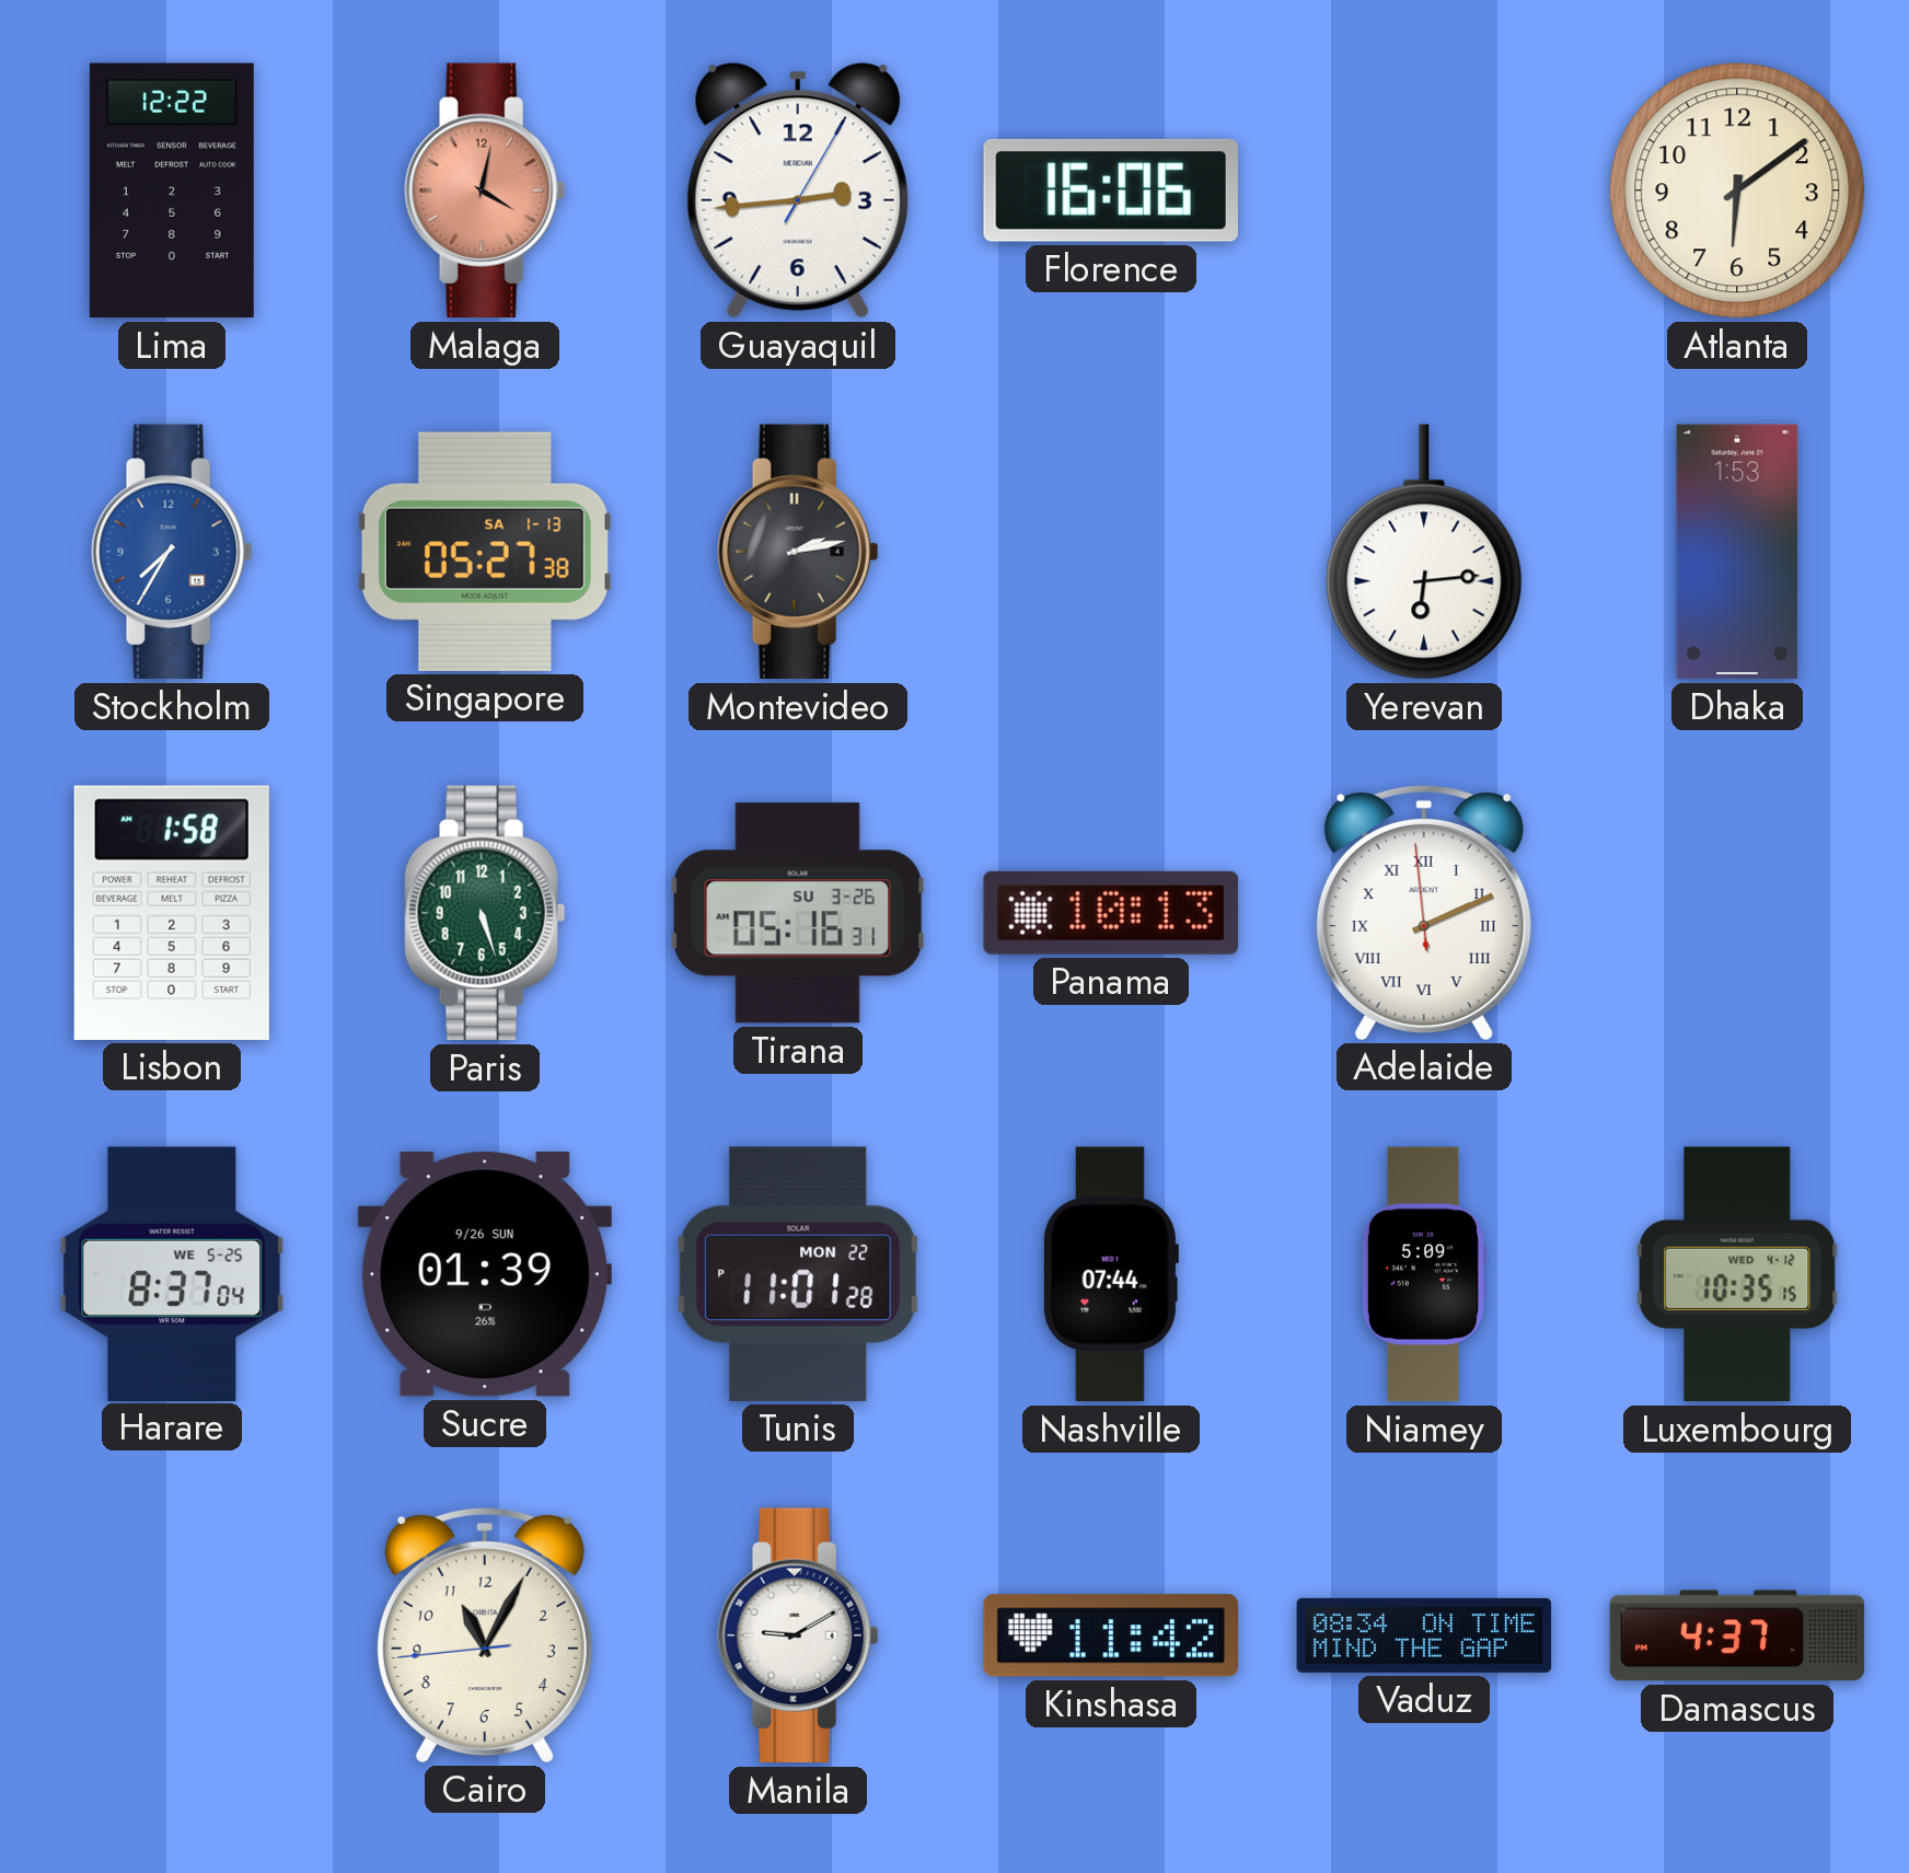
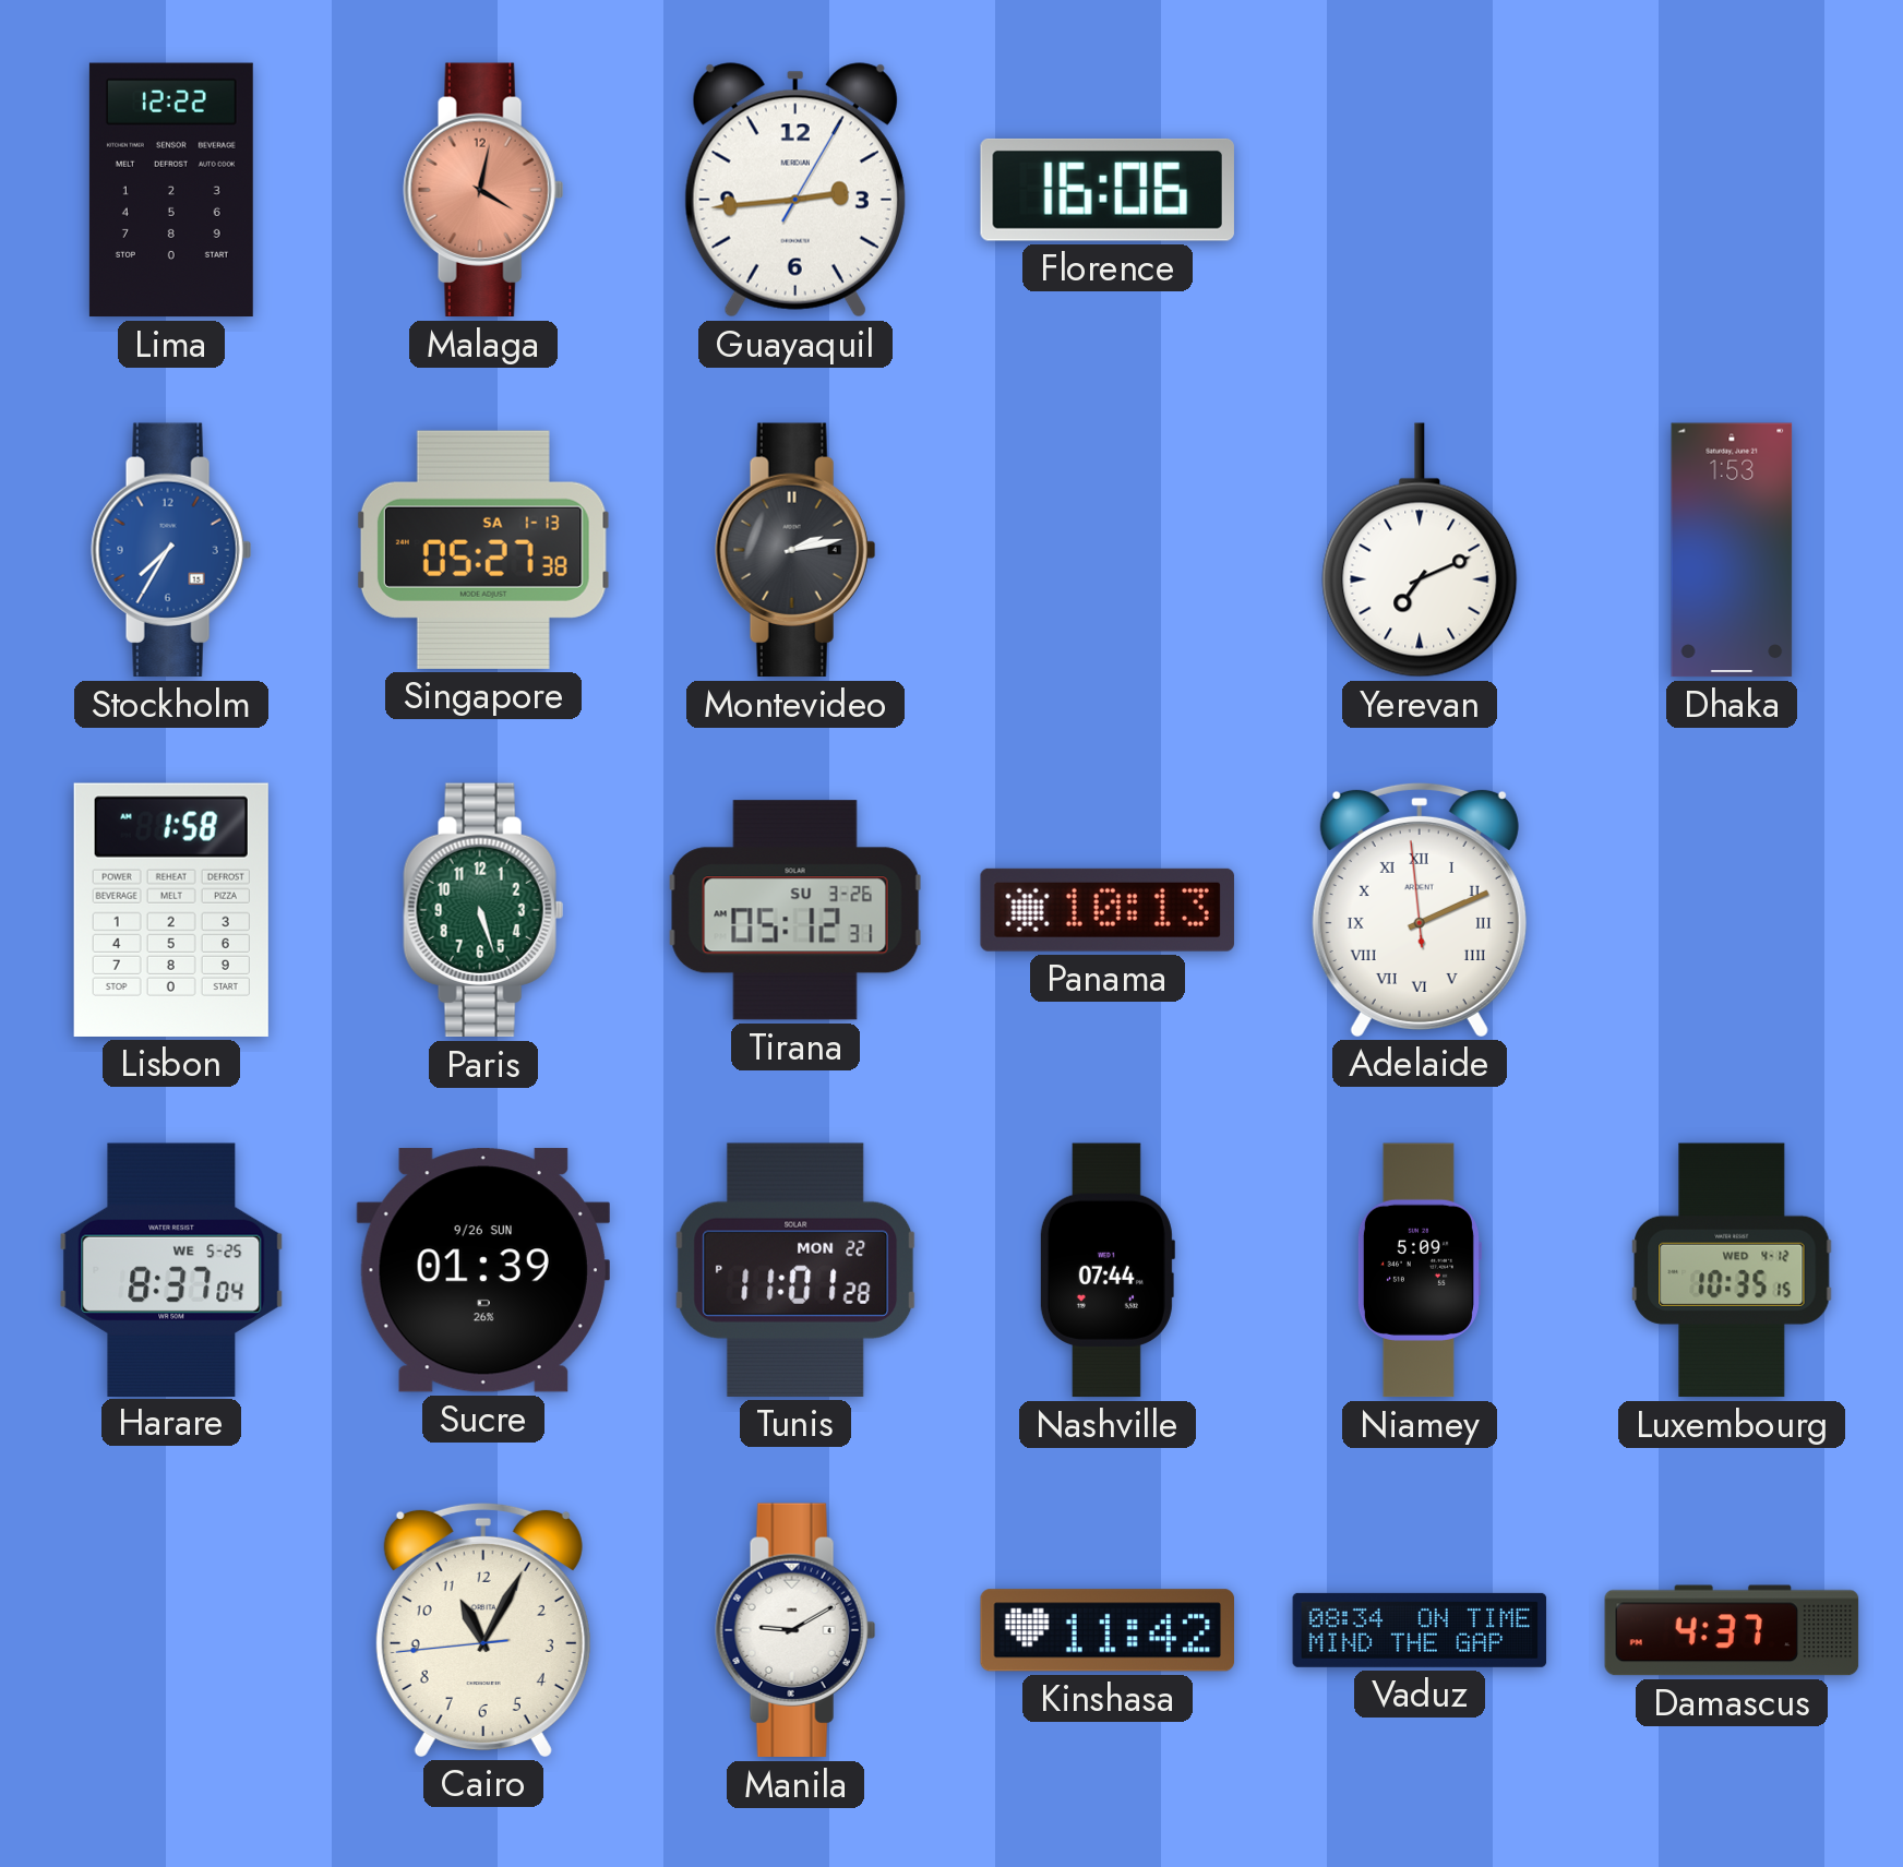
Atlanta: 6:09 -> none (1737, 190)
Yerevan: 6:14 -> 7:11 (1420, 550)
Tirana: 05:16 -> 05:12 (795, 910)
